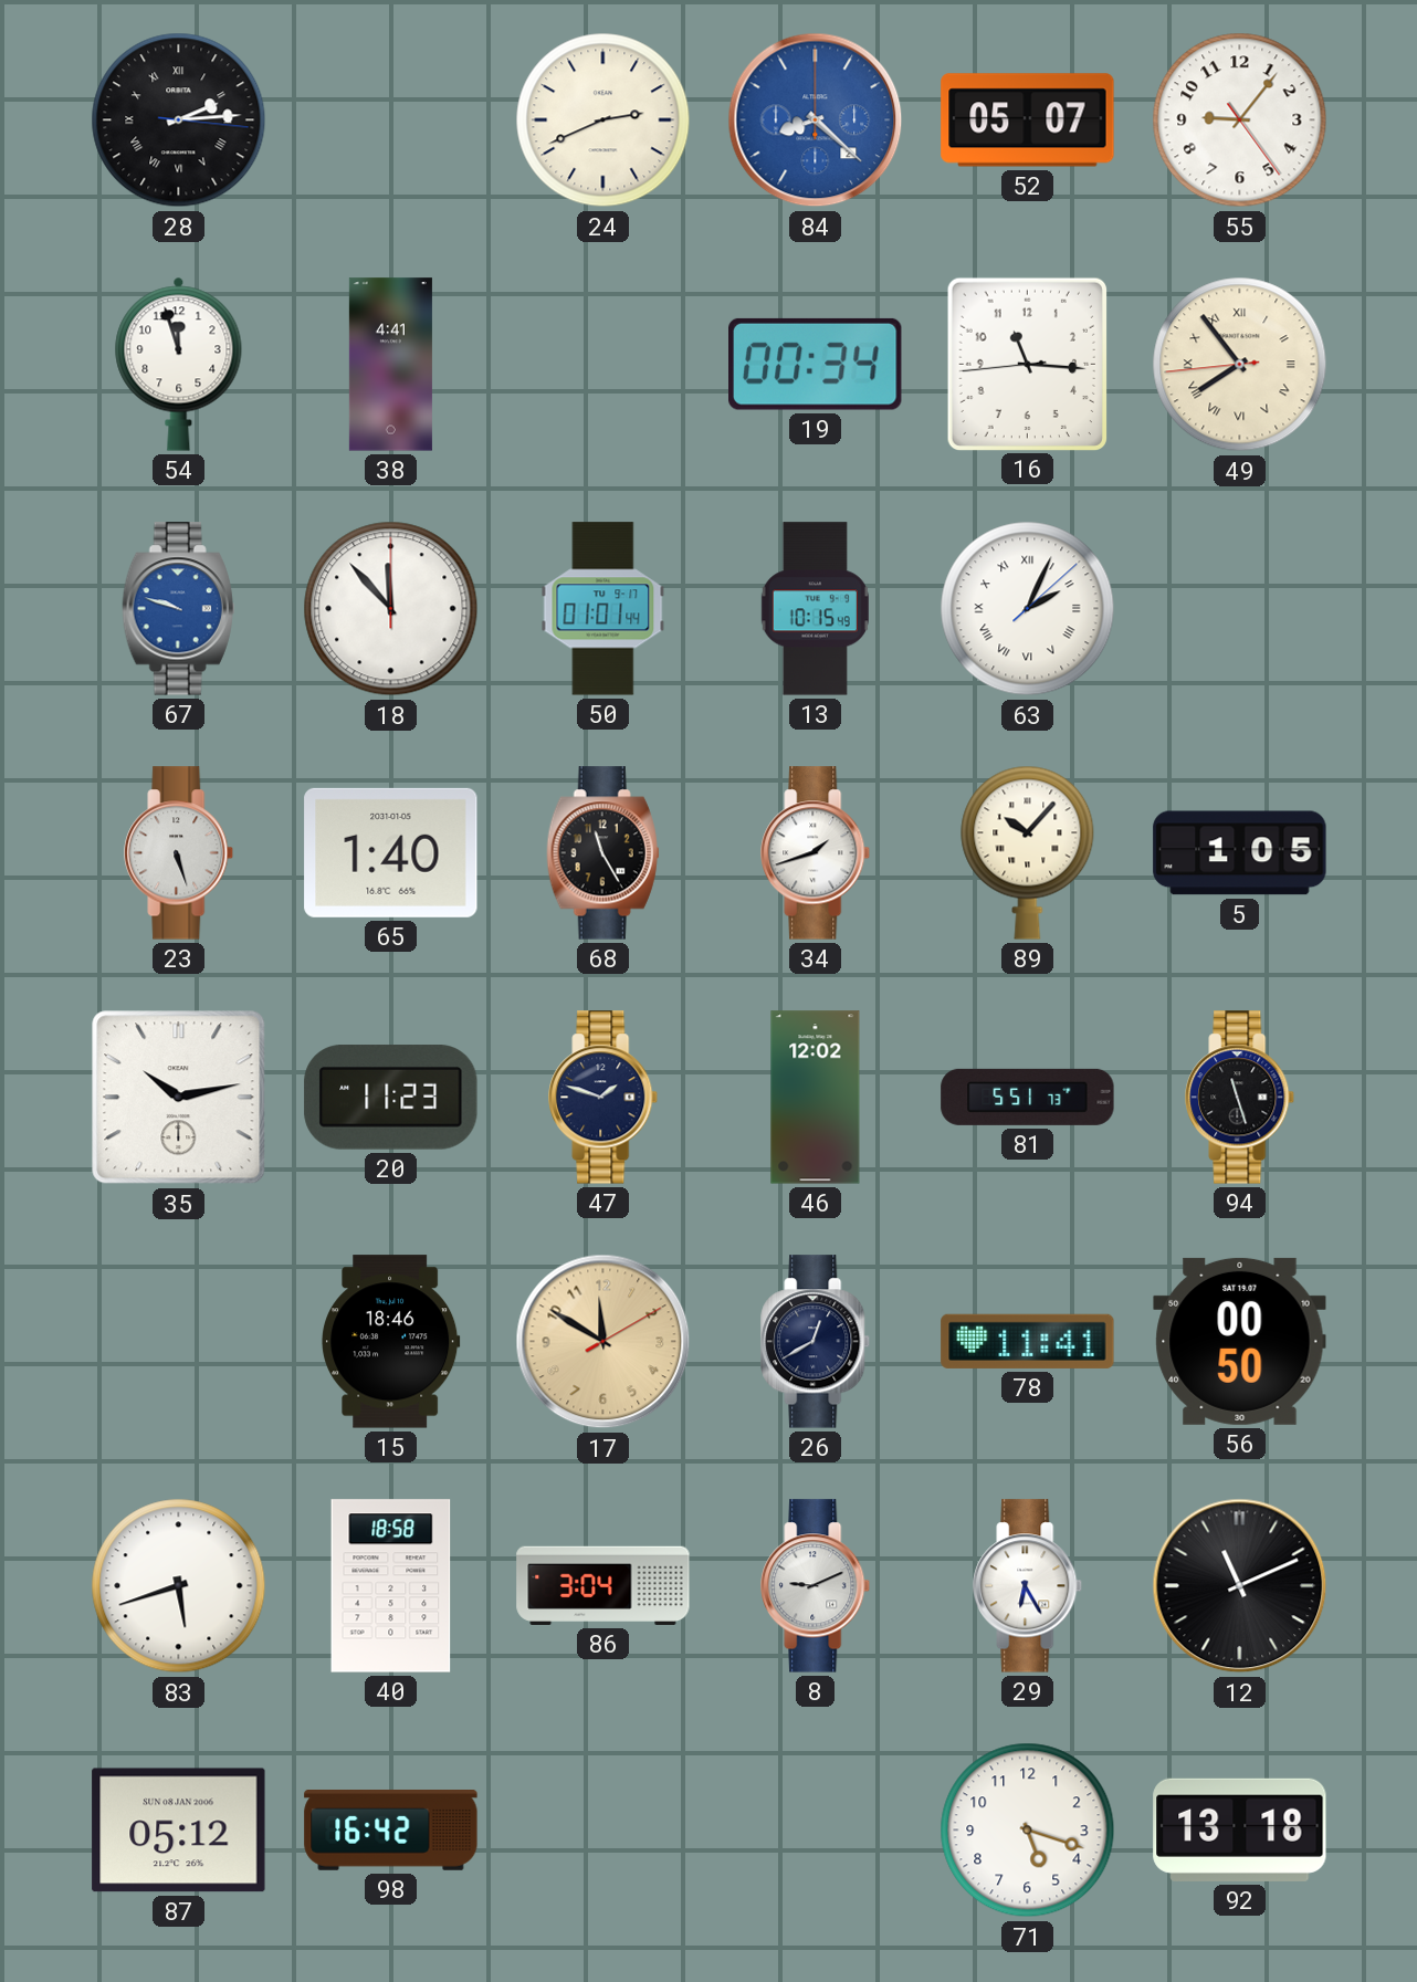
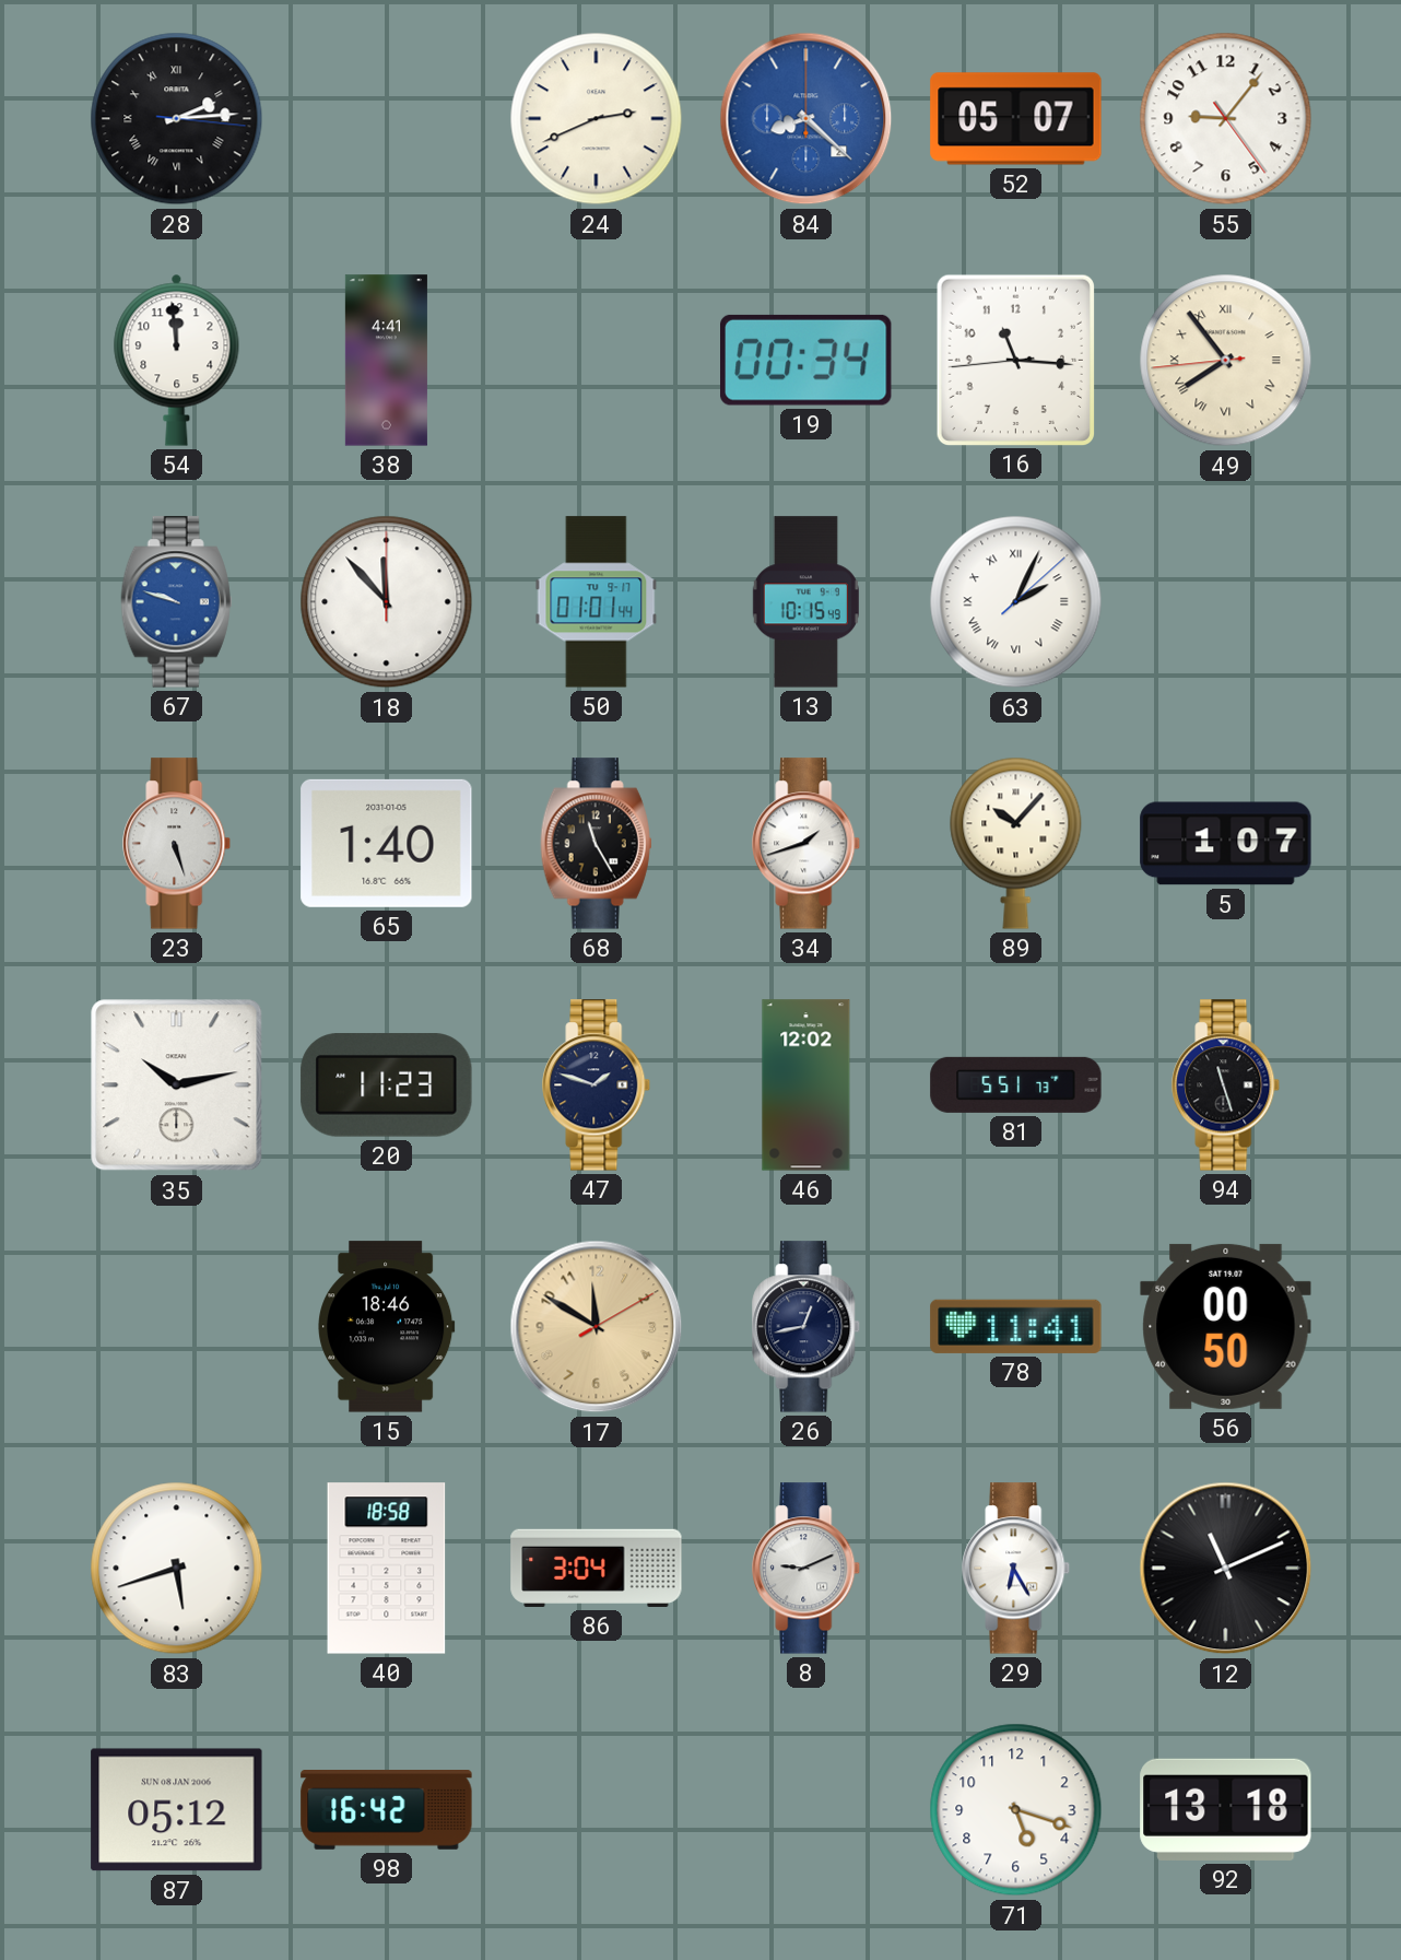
54: 11:57 -> 11:59 (177, 360)
5: 1:05 -> 1:07 (1226, 844)
26: 12:40 -> 12:43 (807, 1327)
